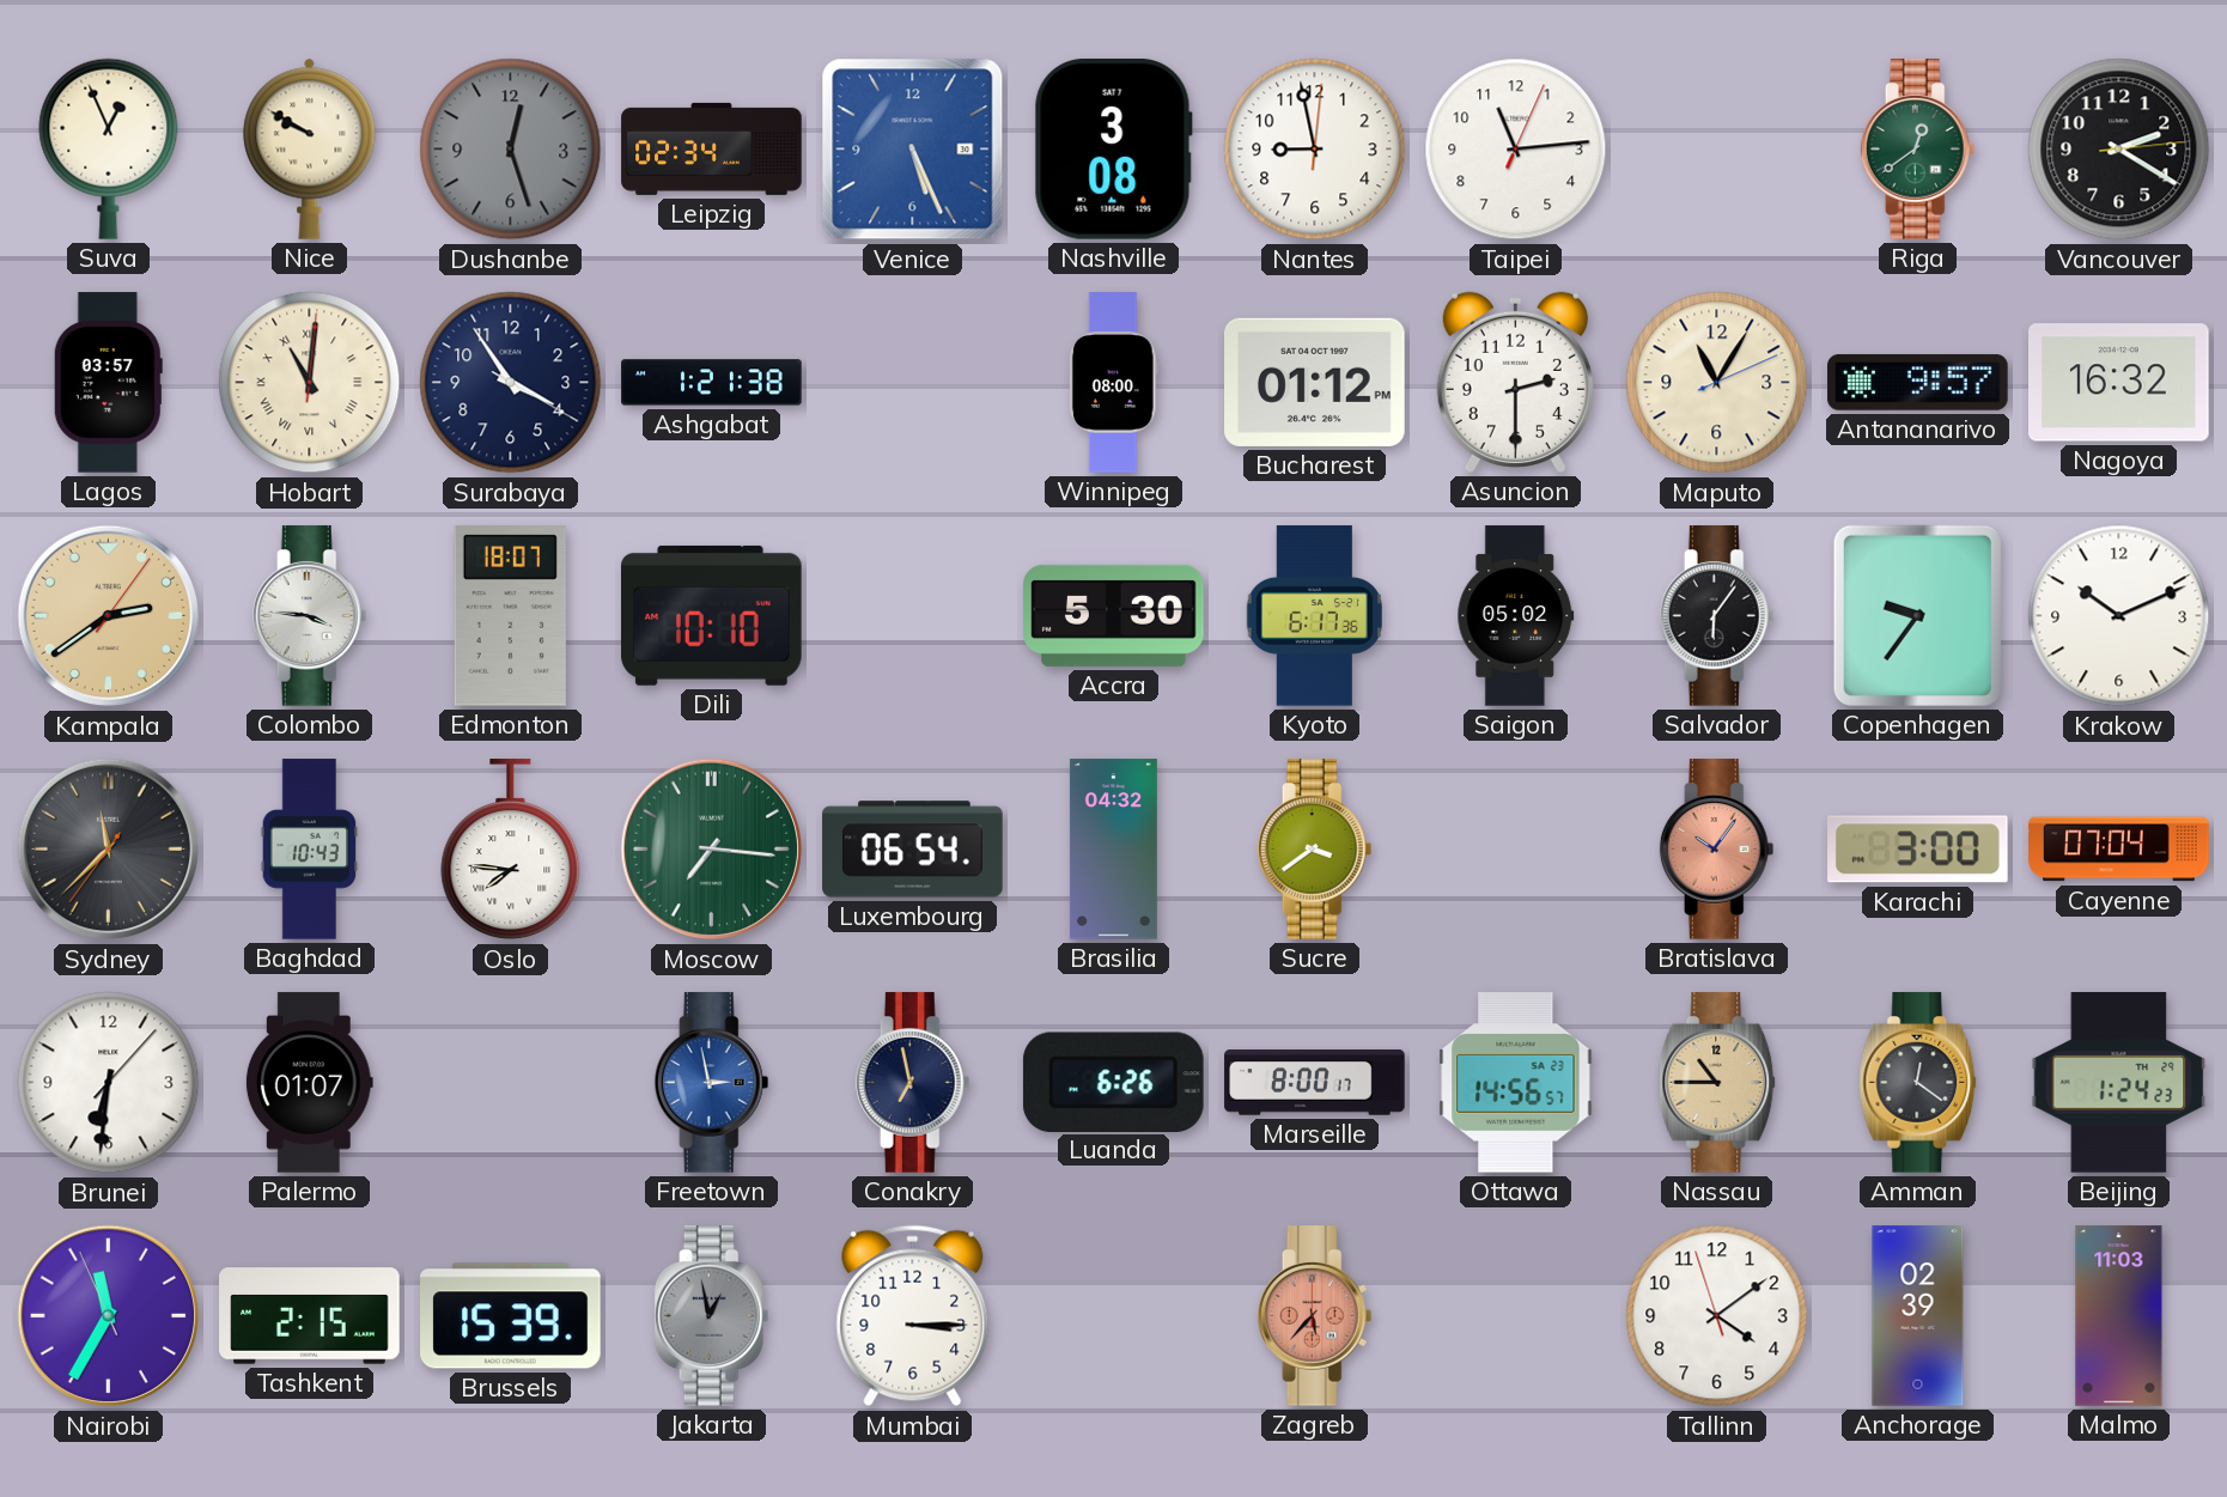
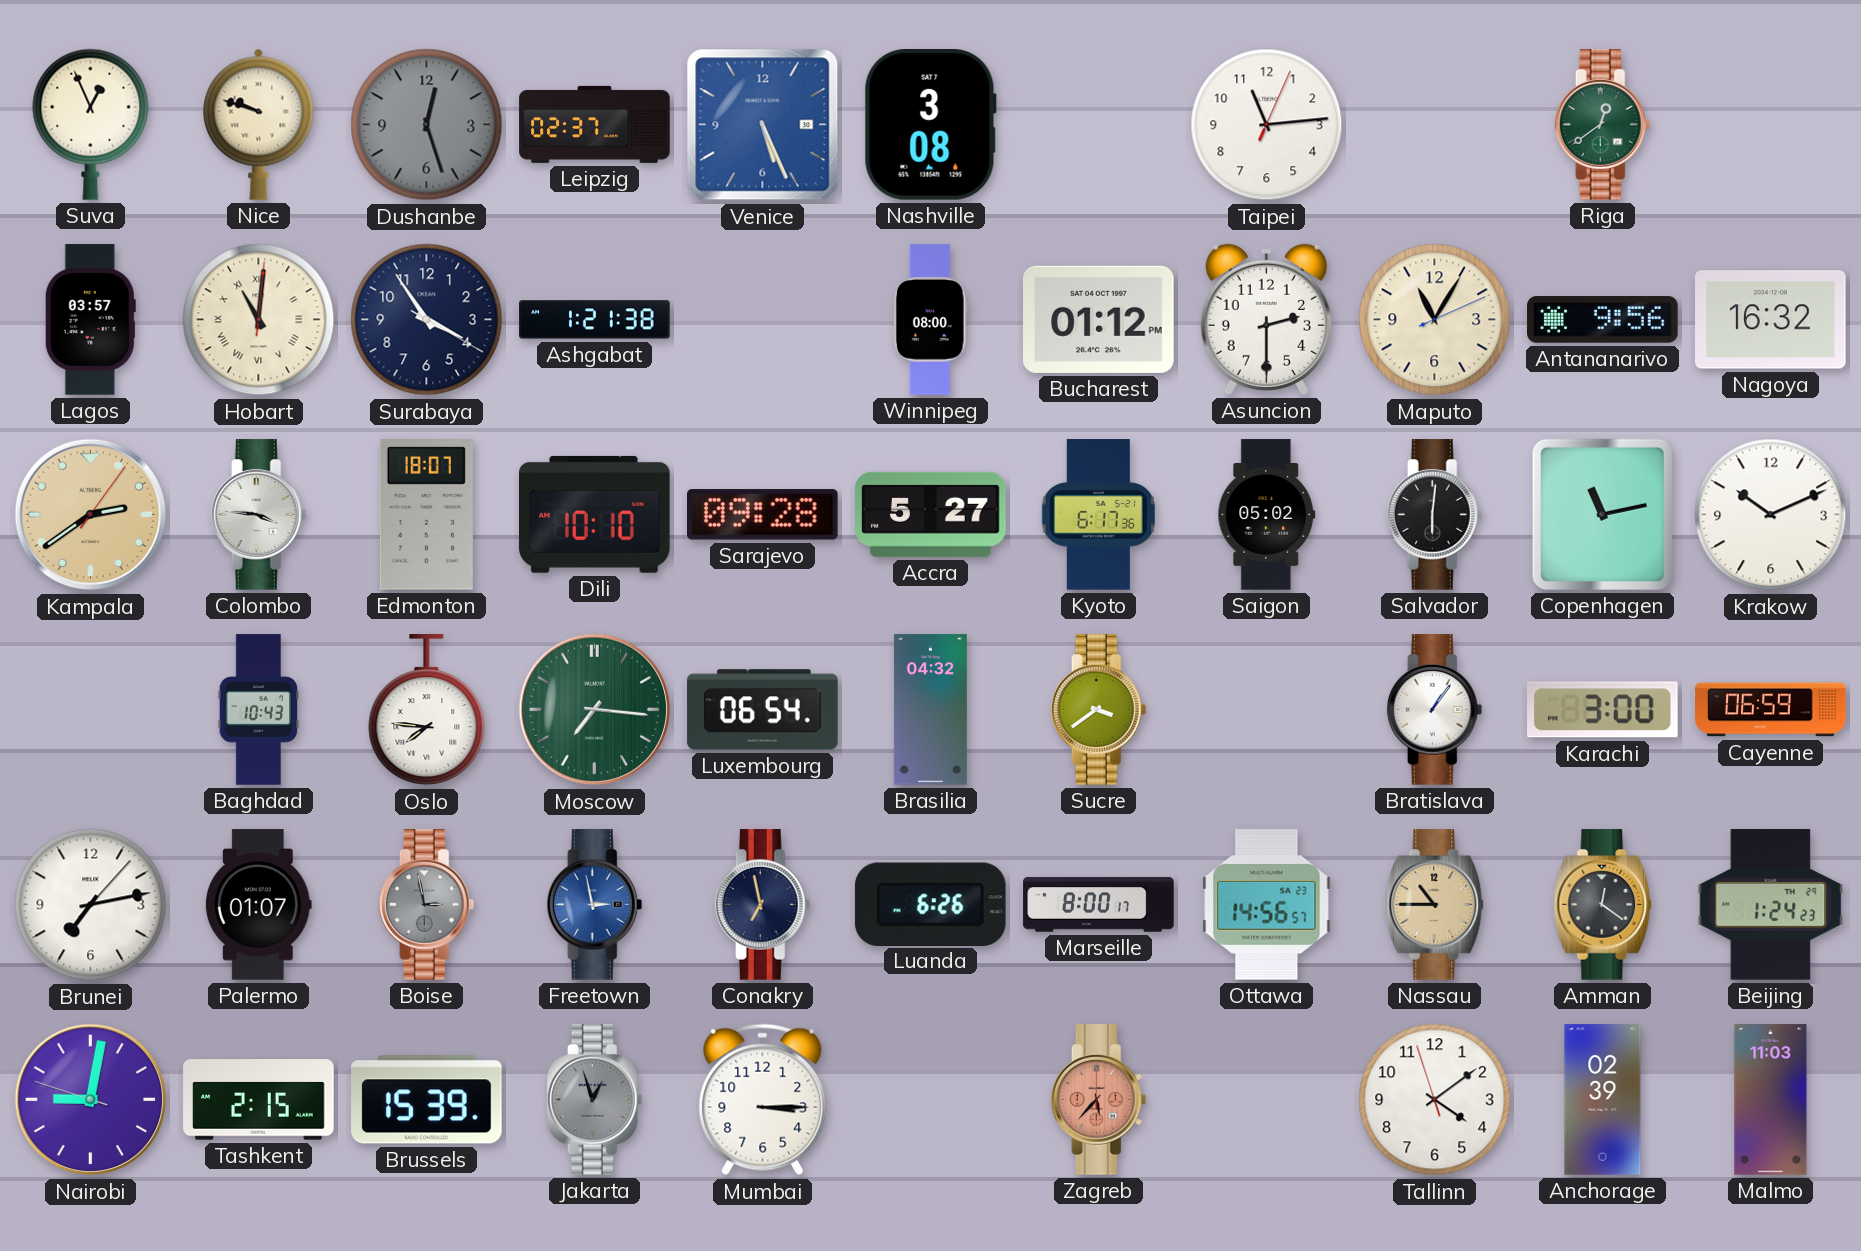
Nice: 9:50 -> 9:48 (259, 124)
Leipzig: 02:34 -> 02:37 (595, 124)
Nantes: 8:58 -> none (1315, 150)
Vancouver: 2:20 -> none (2119, 150)
Antananarivo: 9:57 -> 9:56 (1603, 320)
Sarajevo: none -> 09:28 (763, 515)
Accra: 5:30 -> 5:27 (931, 514)
Salvador: 6:06 -> 6:01 (1435, 515)
Copenhagen: 9:36 -> 11:13 (1602, 514)
Sydney: 11:37 -> none (109, 850)
Bratislava: 10:06 -> 1:06 (1435, 710)
Bratislava dial: salmon -> white (1435, 710)
Cayenne: 07:04 -> 06:59 (1771, 710)
Brunei: 6:31 -> 7:13 (91, 905)
Boise: none -> 2:58 (427, 905)
Nairobi: 11:34 -> 9:01 (91, 1100)
Jakarta: 12:58 -> 12:57 (595, 1100)
